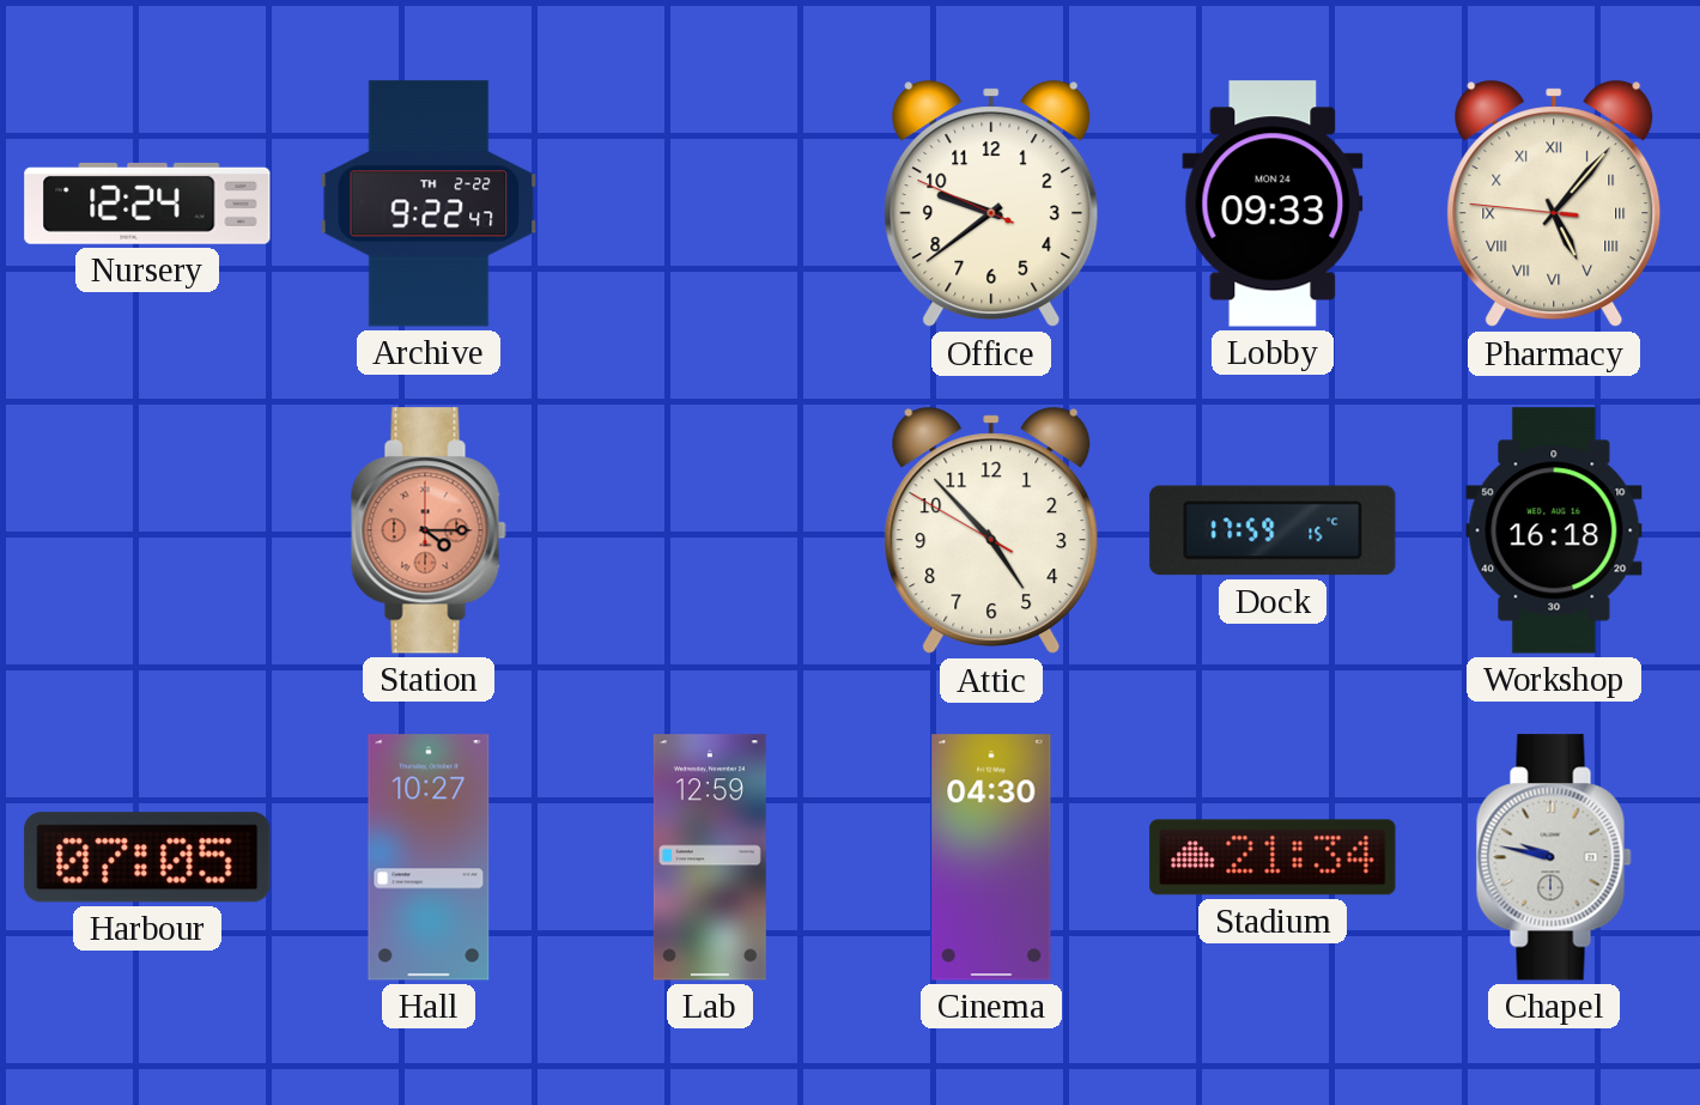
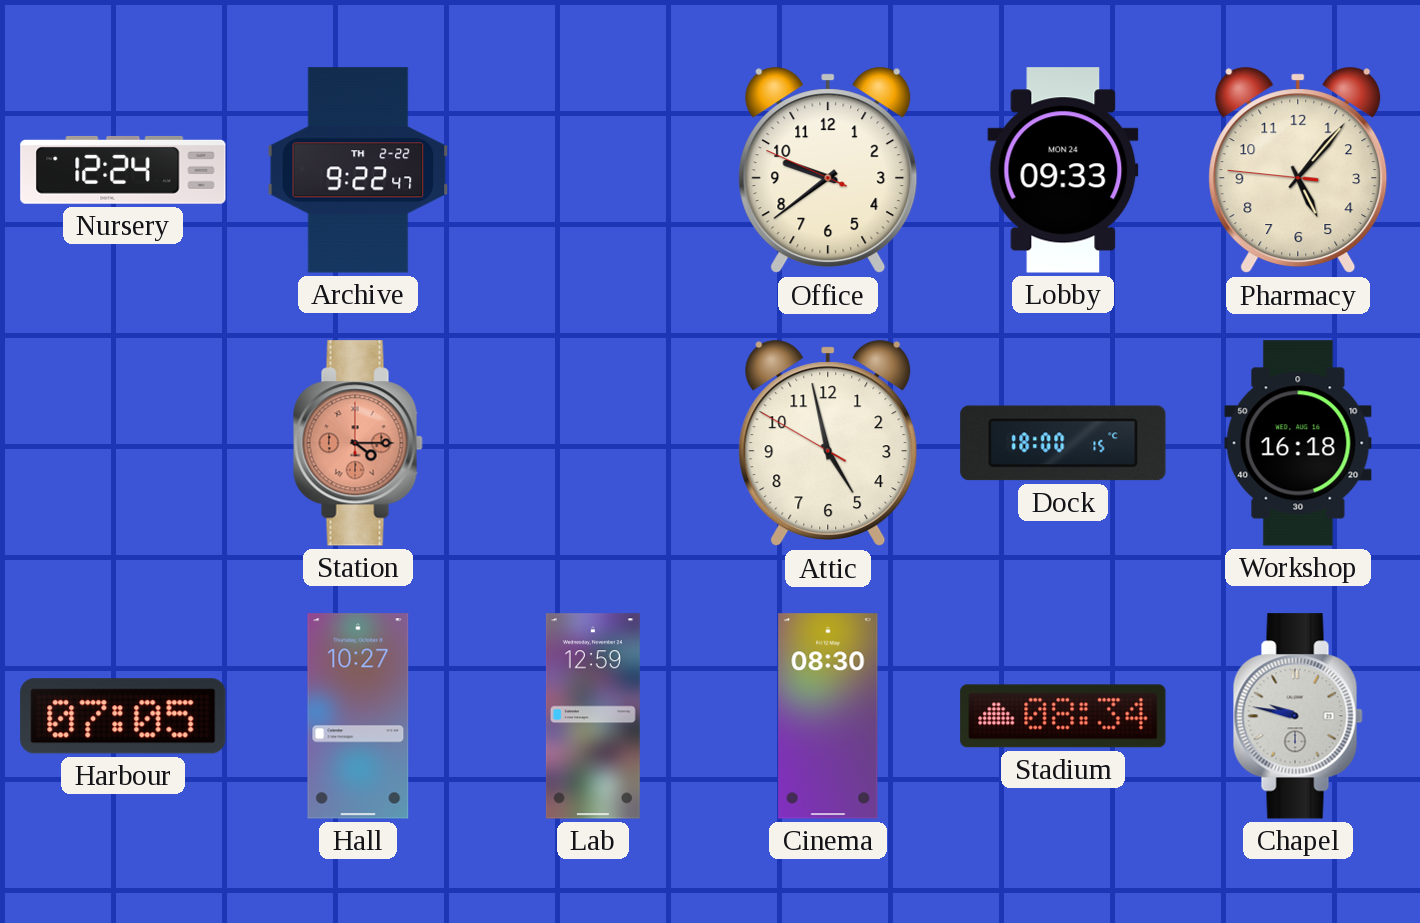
Pharmacy numerals: Roman -> Arabic (1298, 170)
Attic: 4:52 -> 4:57 (828, 443)
Dock: 17:59 -> 18:00 (1063, 443)
Cinema: 04:30 -> 08:30 (828, 716)
Stadium: 21:34 -> 08:34 (1063, 716)
